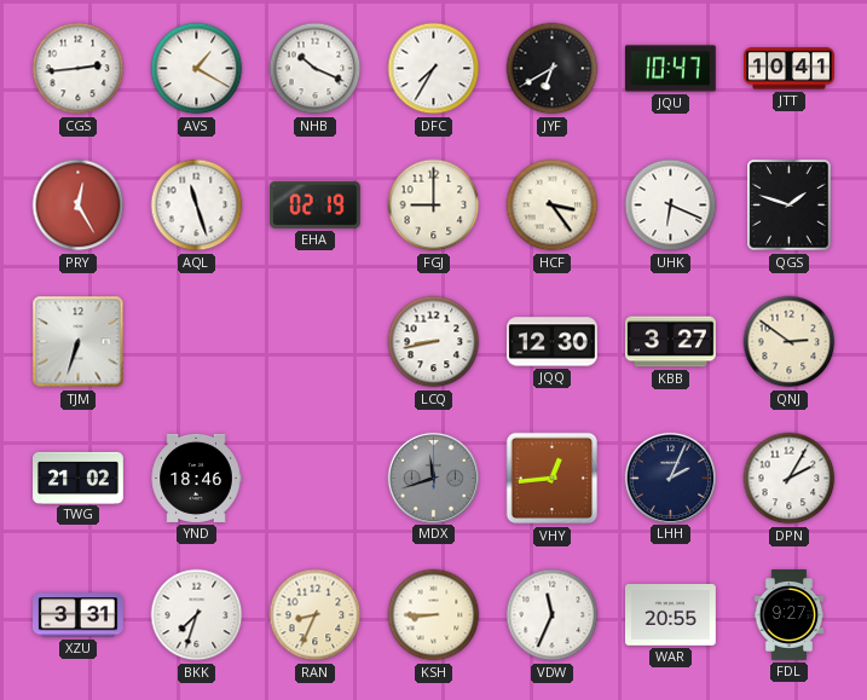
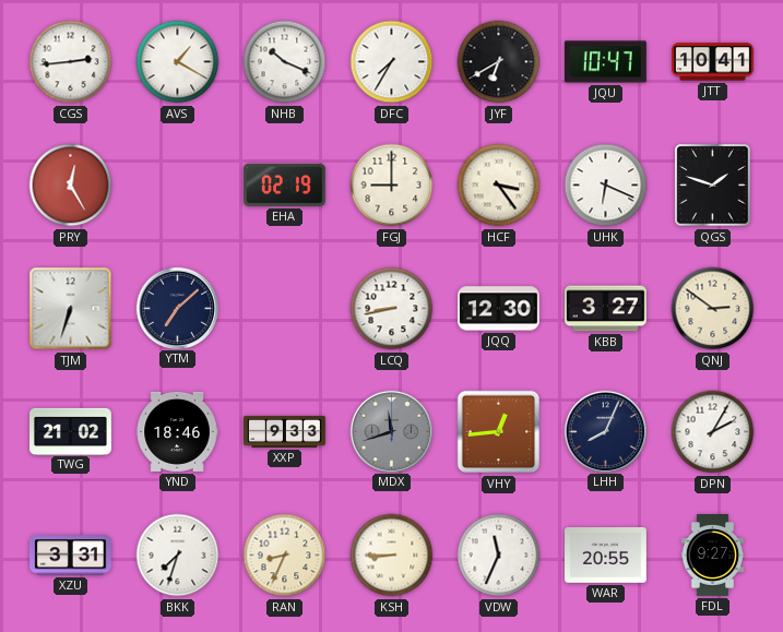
AQL: 11:27 -> none (197, 206)
YTM: none -> 7:08 (177, 308)
XXP: none -> 9:33 (285, 431)
LHH: 2:04 -> 8:04 (605, 431)
